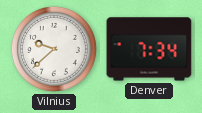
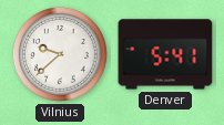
Denver: 7:34 -> 5:41 (165, 54)
